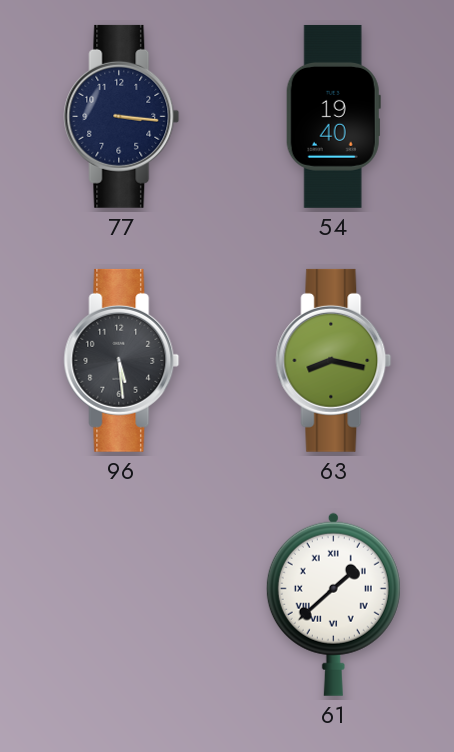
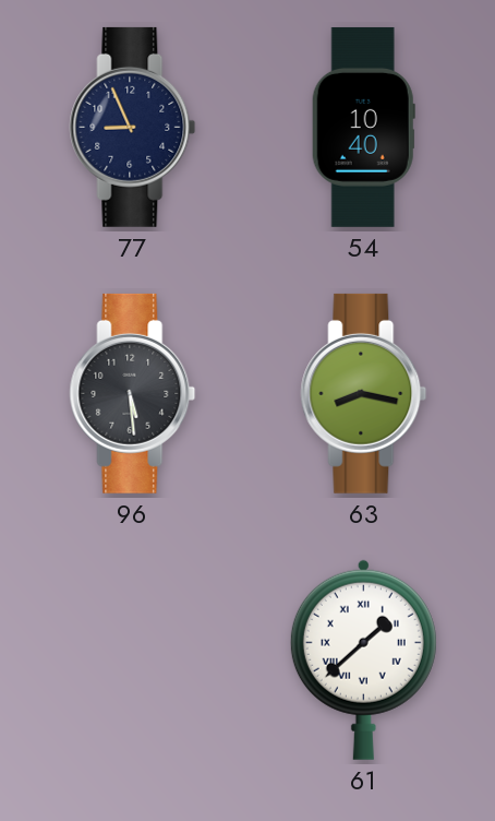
77: 3:16 -> 8:56 (133, 127)
54: 19:40 -> 10:40 (363, 127)
